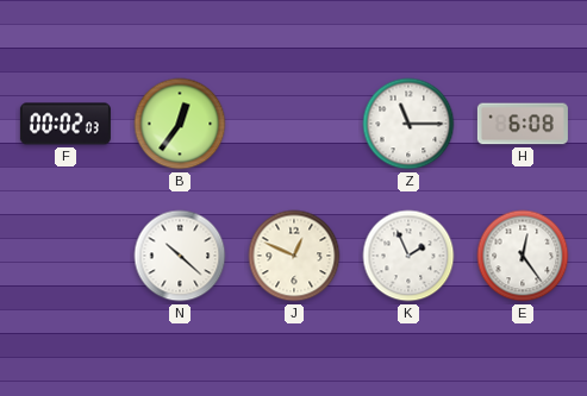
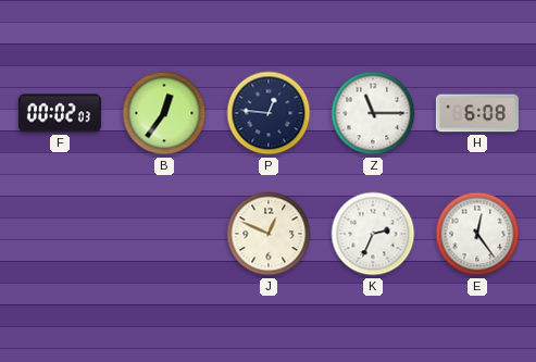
P: none -> 12:46 (269, 113)
N: 10:22 -> none (180, 256)
K: 1:56 -> 2:34 (373, 234)
